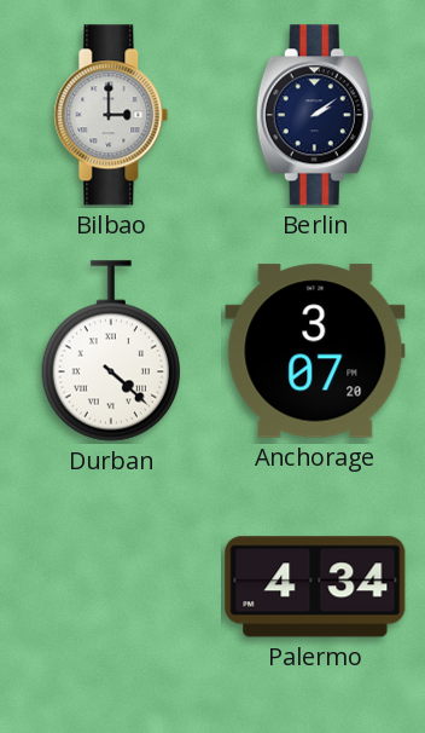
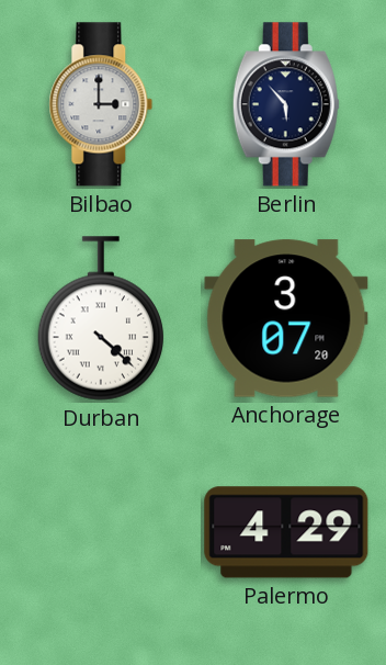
Berlin: 2:09 -> 5:53 (286, 104)
Palermo: 4:34 -> 4:29 (286, 532)
